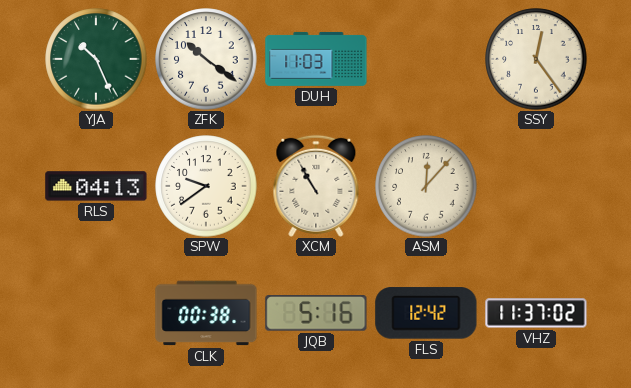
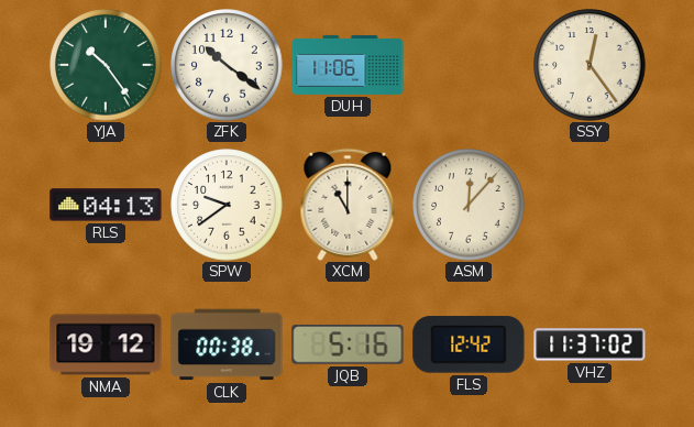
YJA: 10:26 -> 10:24 (106, 65)
DUH: 11:03 -> 11:06 (348, 65)
XCM: 10:55 -> 11:00 (348, 205)
NMA: none -> 19:12 (106, 344)
